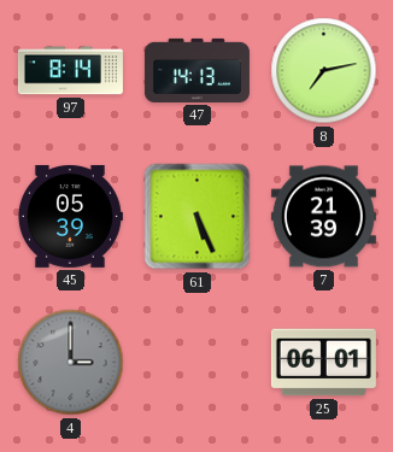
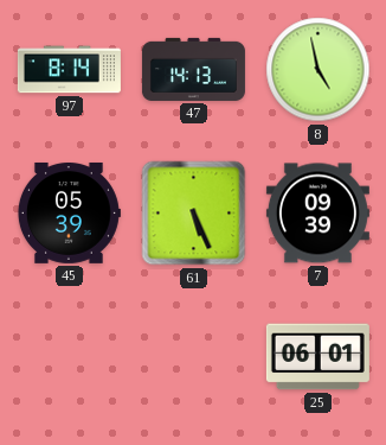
8: 7:13 -> 4:58 (319, 70)
7: 21:39 -> 09:39 (317, 214)
4: 3:00 -> none (71, 363)
